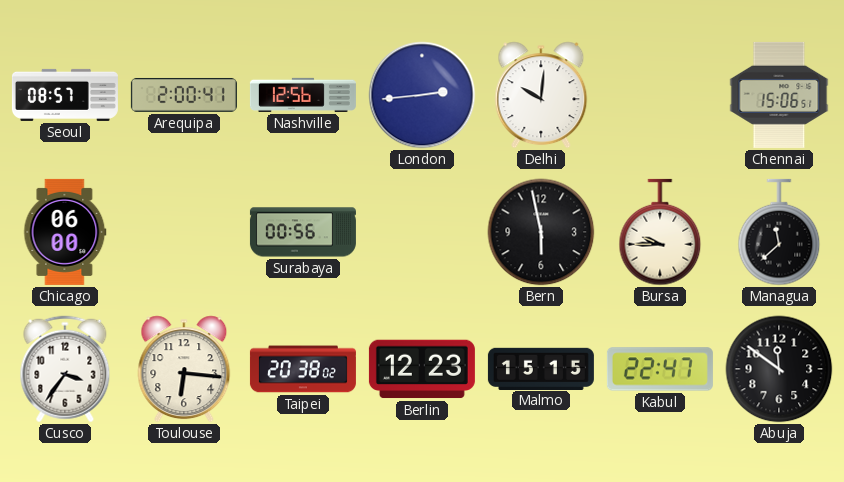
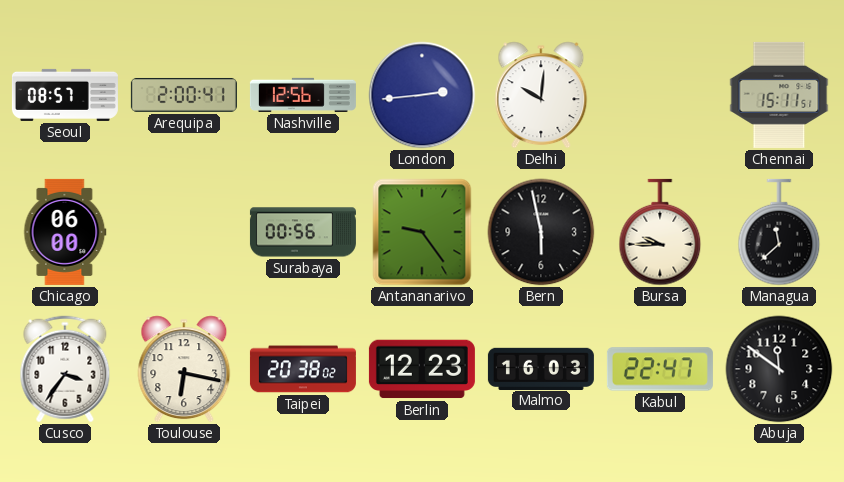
Chennai: 15:06 -> 15:11 (779, 95)
Antananarivo: none -> 9:24 (422, 232)
Toulouse: 6:16 -> 6:17 (184, 369)
Malmo: 15:15 -> 16:03 (541, 368)
